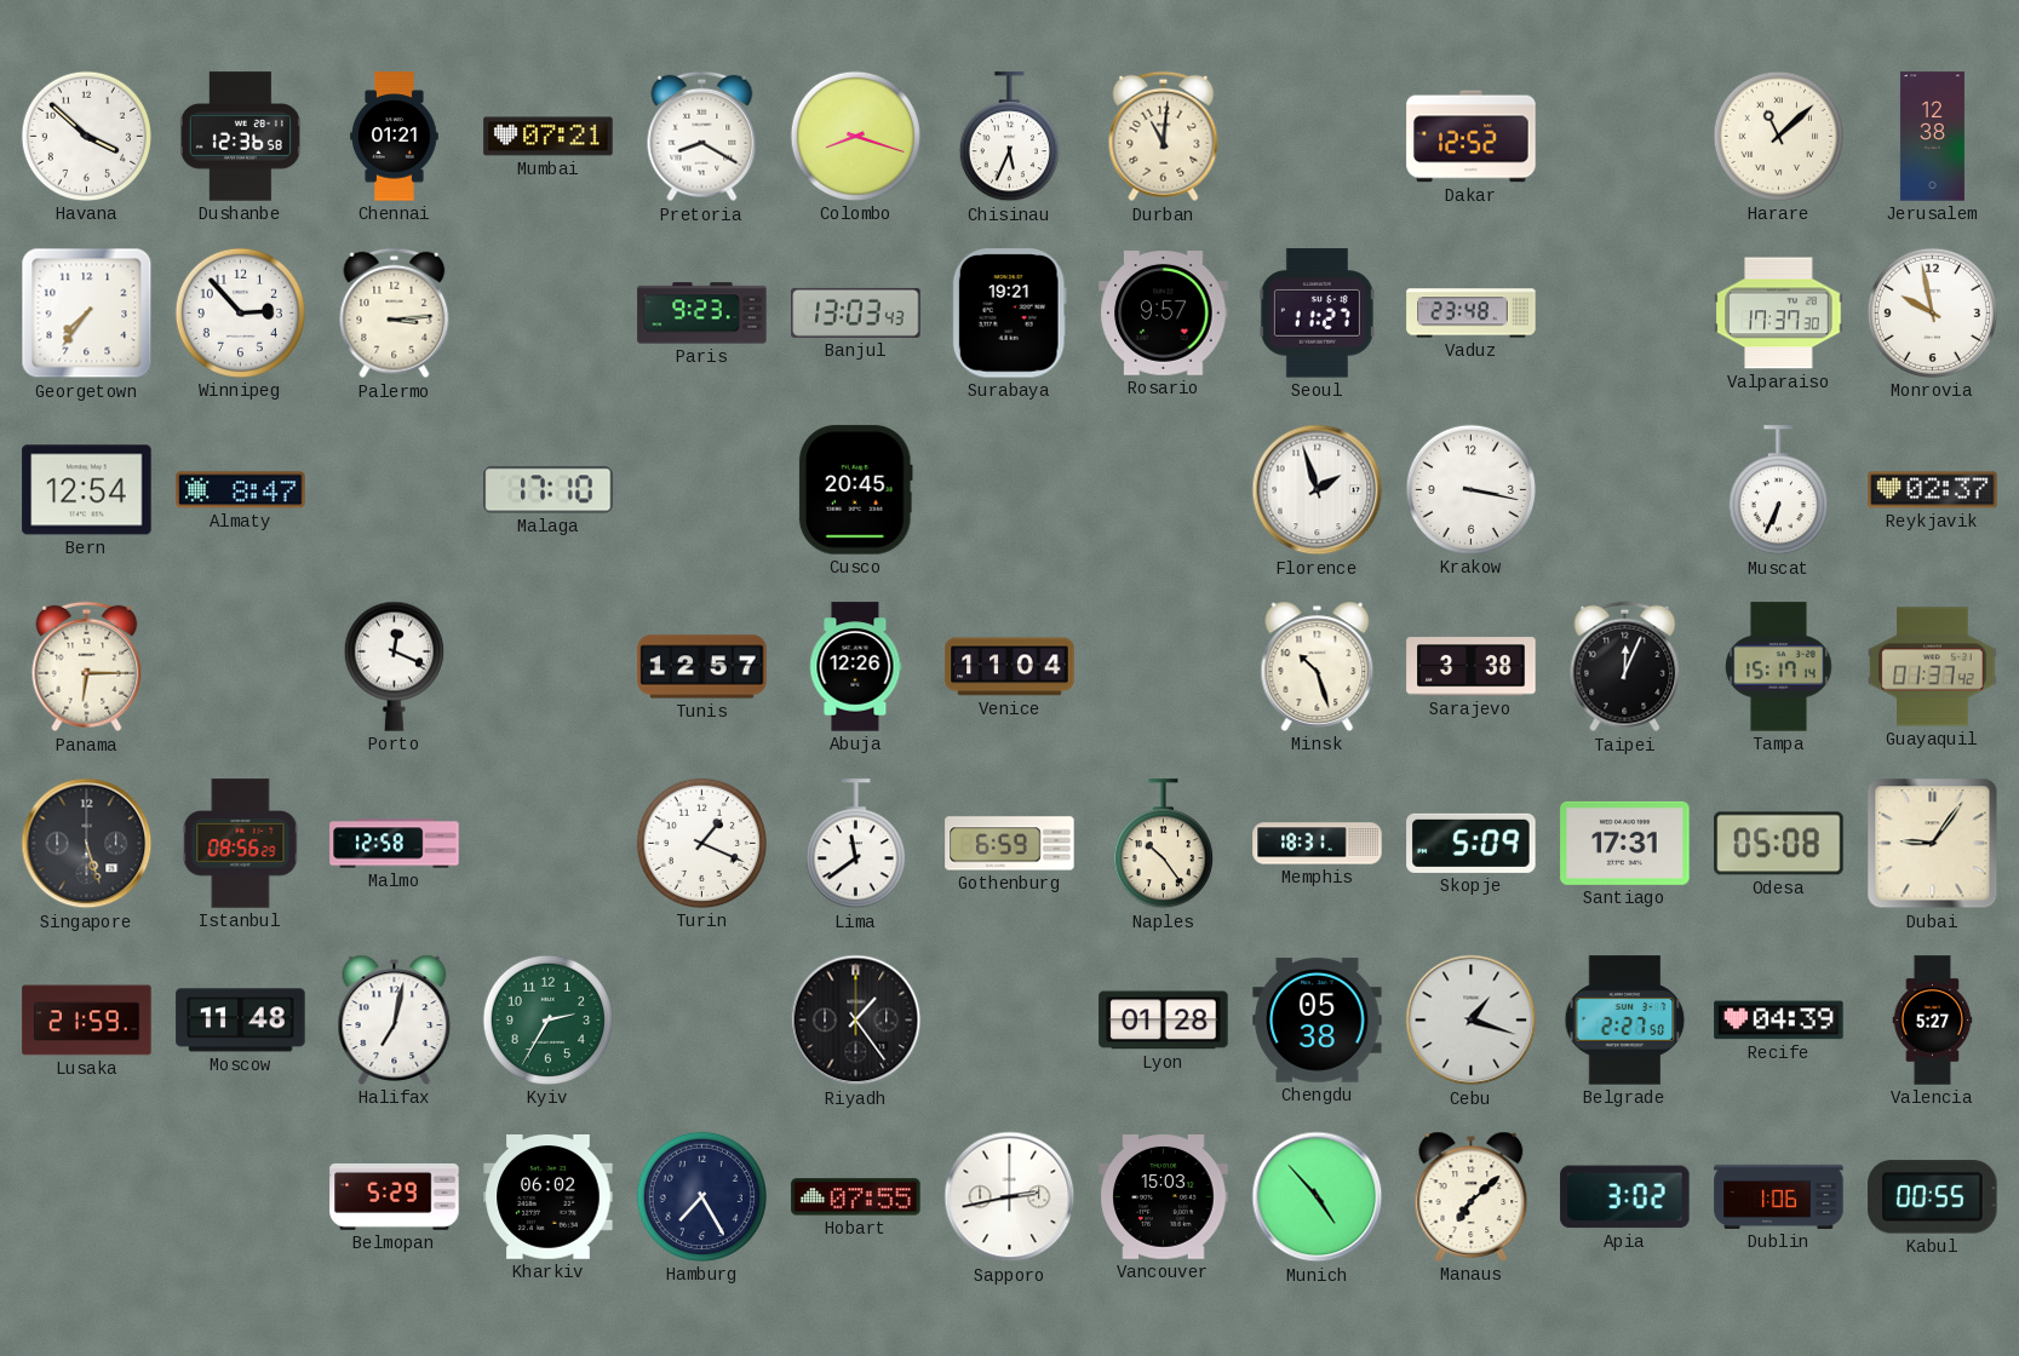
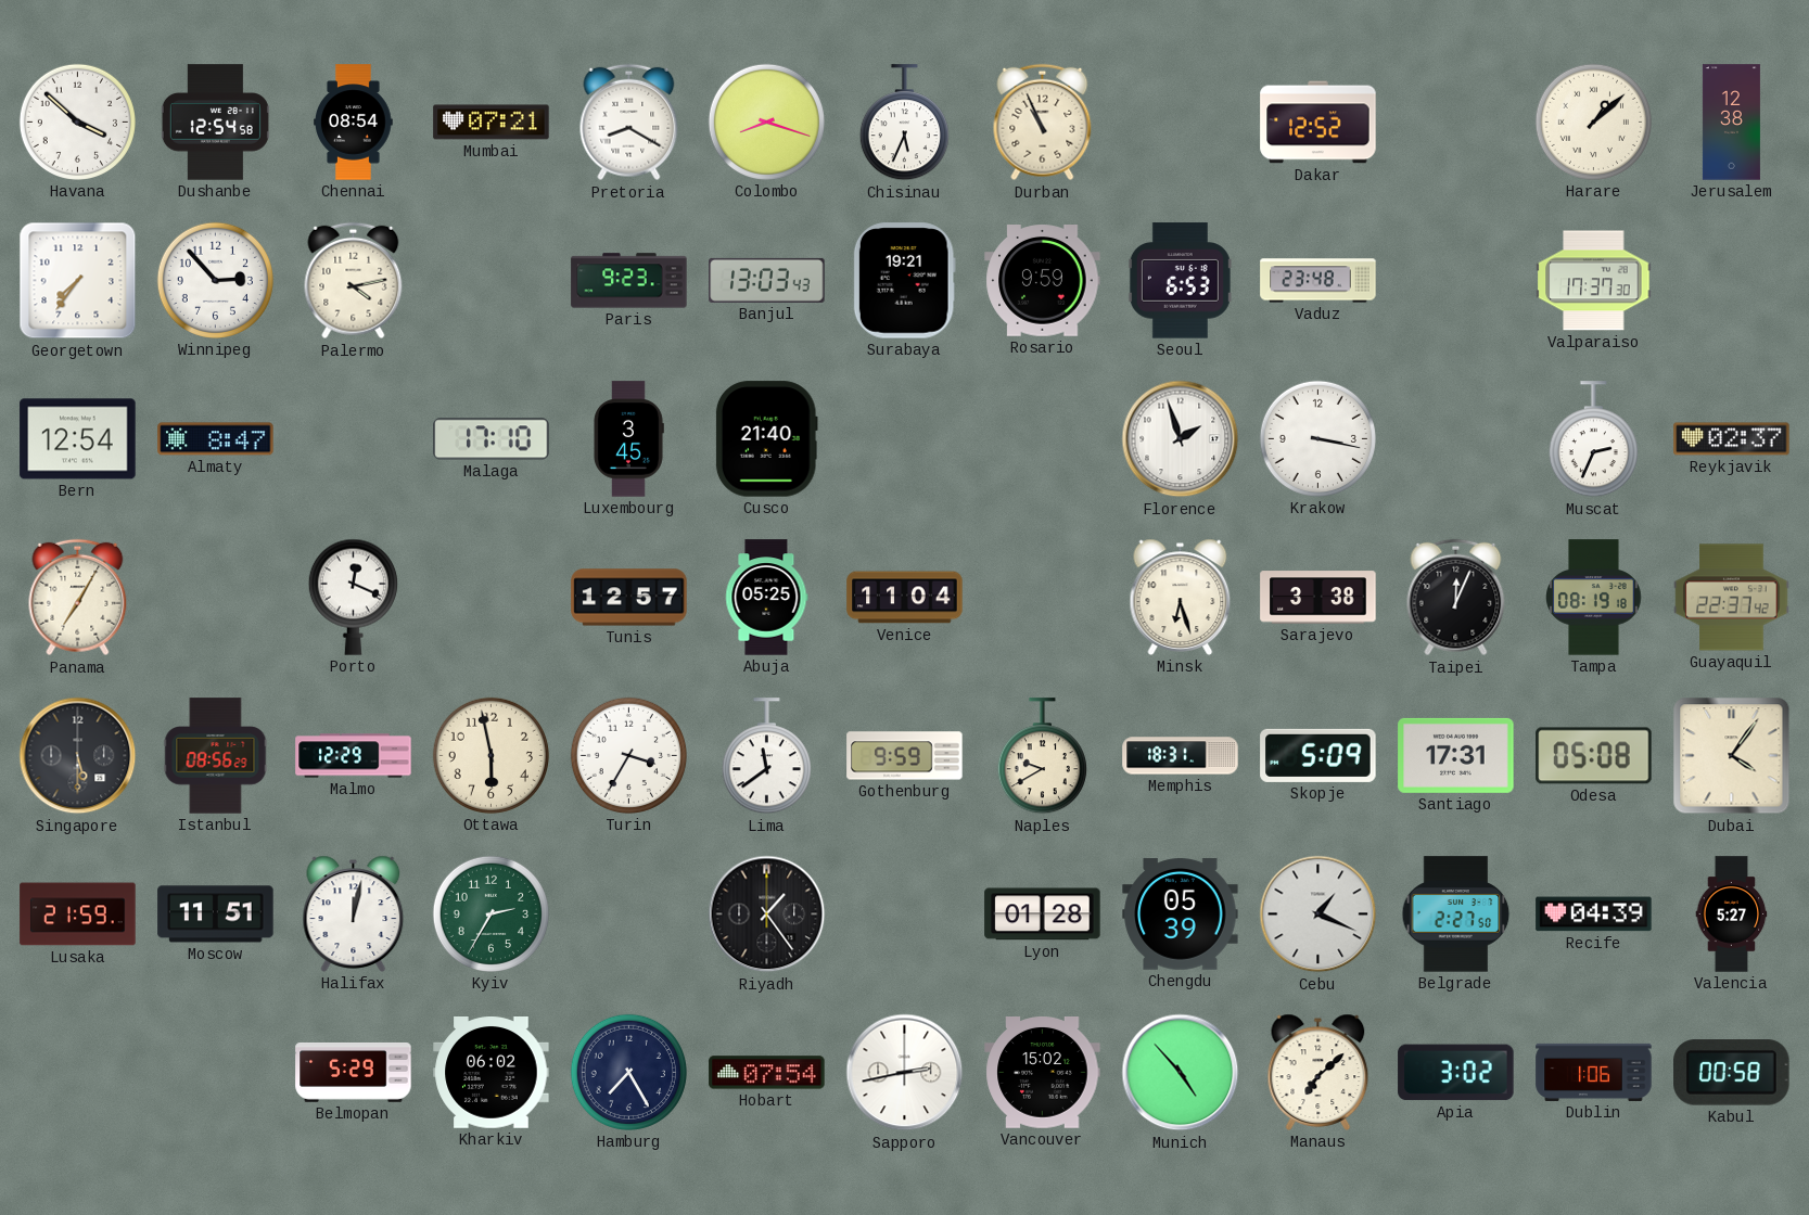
Dushanbe: 12:36 -> 12:54 (215, 123)
Chennai: 01:21 -> 08:54 (354, 123)
Durban: 11:01 -> 10:56 (1043, 123)
Harare: 11:08 -> 1:08 (1593, 121)
Palermo: 3:14 -> 4:13 (354, 281)
Rosario: 9:57 -> 9:59 (1043, 281)
Seoul: 11:27 -> 6:53 (1180, 281)
Monrovia: 9:58 -> none (1932, 312)
Luxembourg: none -> 3:45 (628, 439)
Cusco: 20:45 -> 21:40 (766, 439)
Muscat: 6:34 -> 2:34 (1593, 439)
Panama: 6:15 -> 7:05 (78, 598)
Abuja: 12:26 -> 05:25 (767, 598)
Minsk: 10:27 -> 6:27 (1181, 597)
Tampa: 15:17 -> 08:19 (1594, 598)
Guayaquil: 01:37 -> 22:37 (1732, 598)
Singapore: 5:27 -> 5:30 (78, 756)
Malmo: 12:58 -> 12:29 (354, 756)
Ottawa: none -> 5:58 (491, 755)
Turin: 1:19 -> 3:35 (628, 755)
Gothenburg: 6:59 -> 9:59 (905, 756)
Naples: 10:24 -> 9:40 (1042, 756)
Dubai: 9:06 -> 4:06 (1732, 756)
Moscow: 11:48 -> 11:51 (216, 915)
Halifax: 7:02 -> 12:02 (354, 913)
Chengdu: 05:38 -> 05:39 (1181, 915)
Cebu: 1:18 -> 1:19 (1318, 915)
Hobart: 07:55 -> 07:54 (767, 1073)
Vancouver: 15:03 -> 15:02 (1043, 1073)
Kabul: 00:55 -> 00:58 (1732, 1073)
